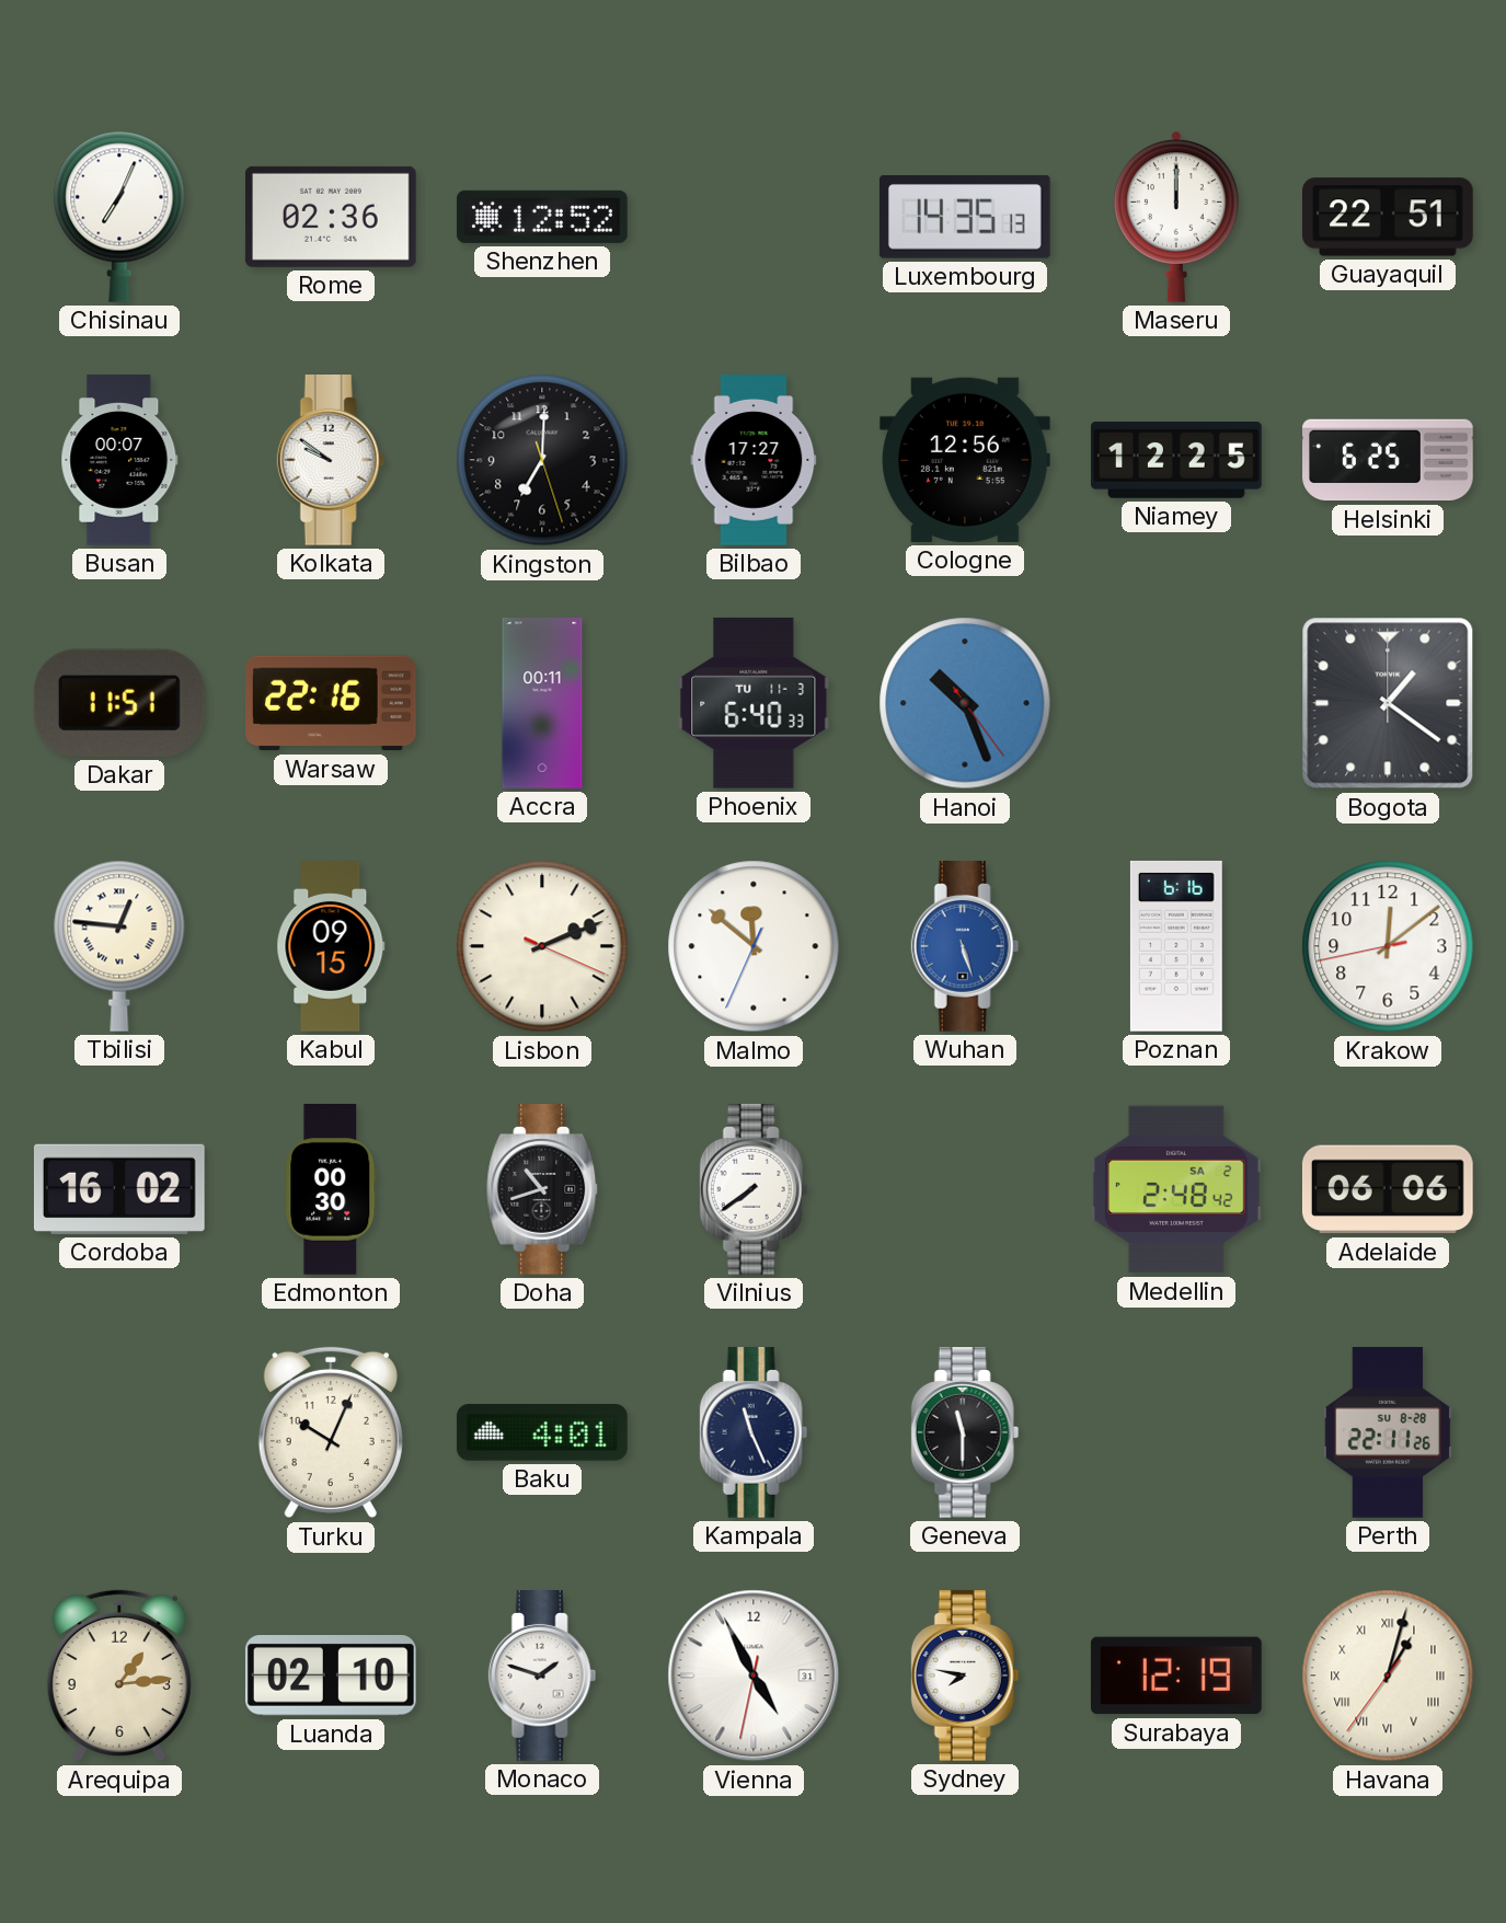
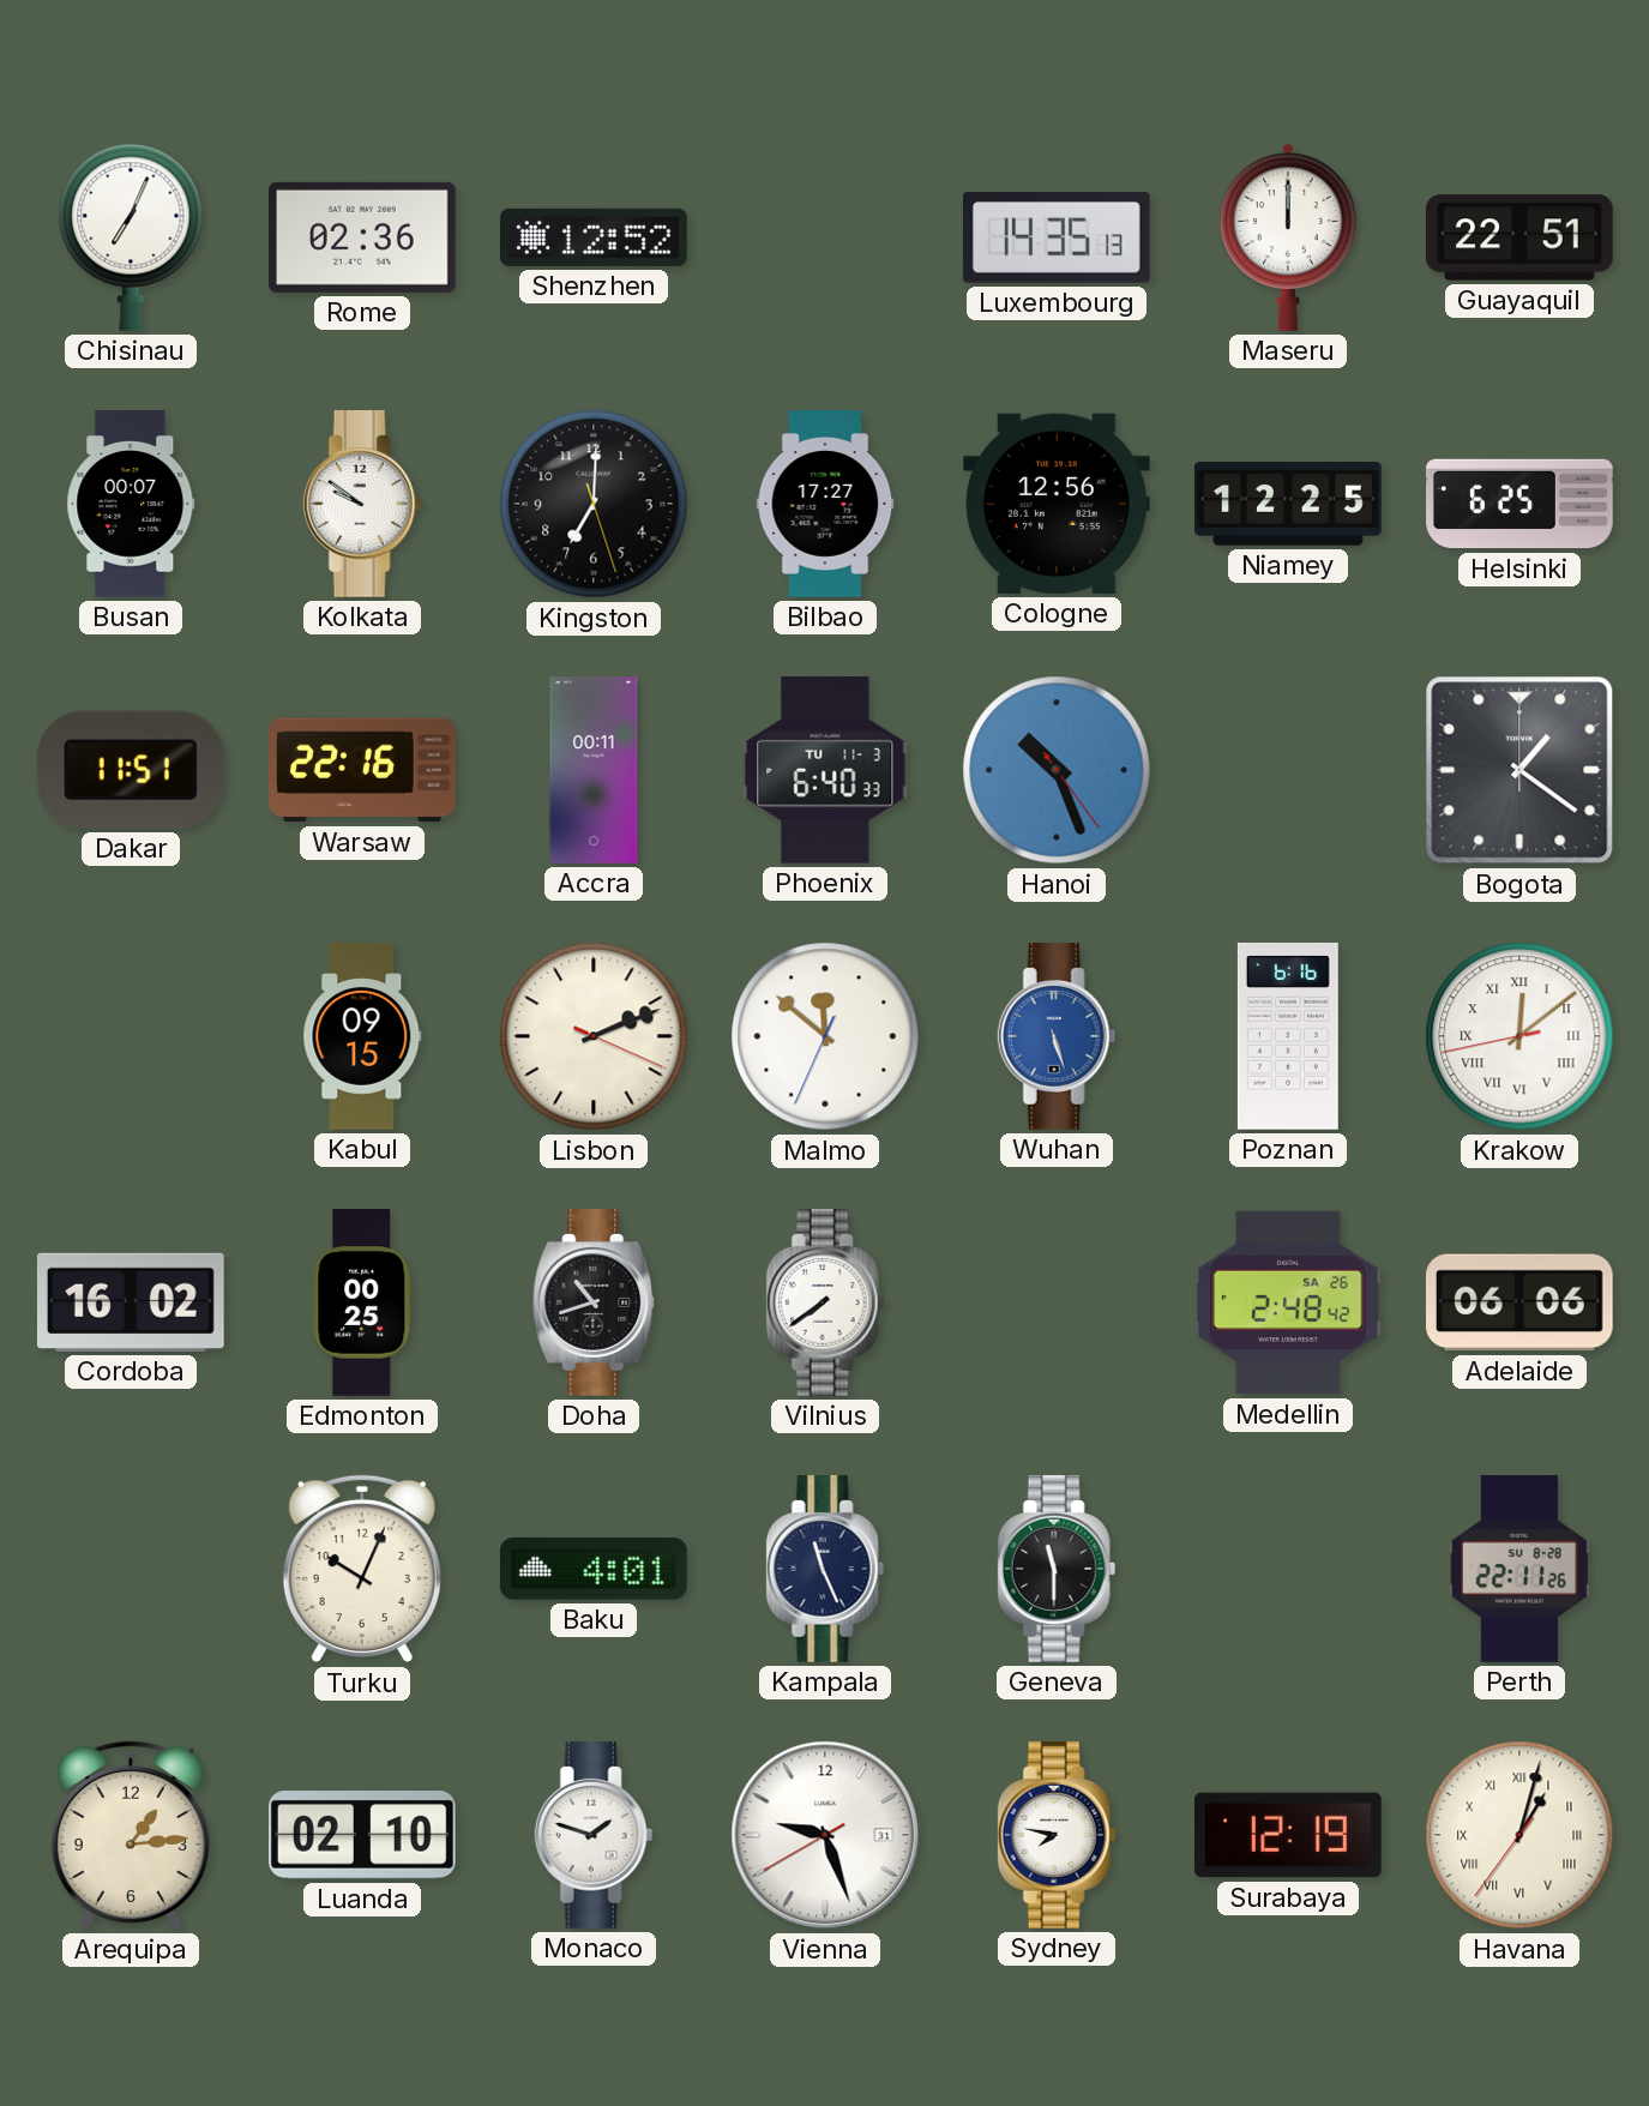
Tbilisi: 12:46 -> none (119, 946)
Krakow numerals: Arabic -> Roman (1519, 1036)
Edmonton: 00:30 -> 00:25 (362, 1302)
Medellin date: SA 2 -> SA 26 (1289, 1302)
Vienna: 4:55 -> 9:26 (825, 1835)
